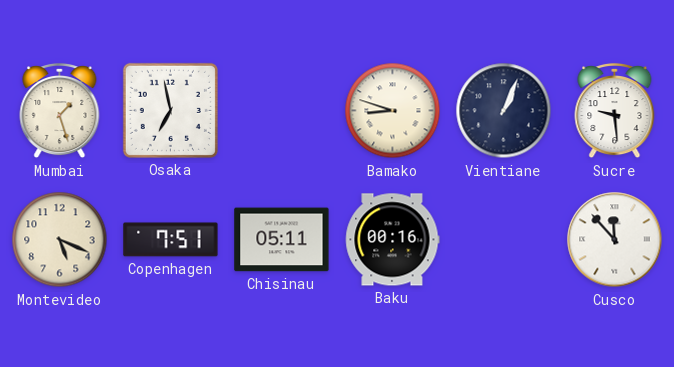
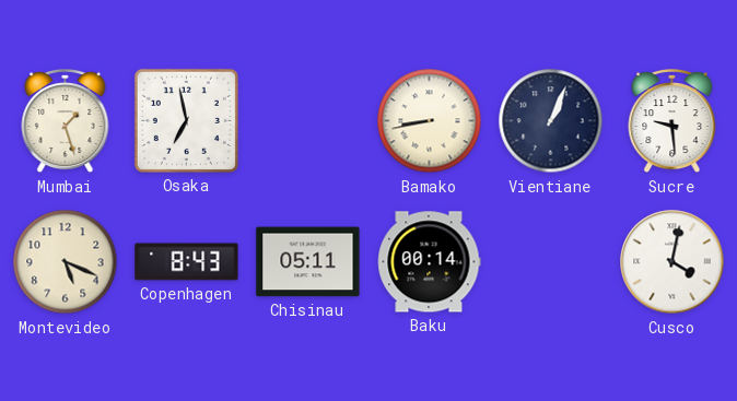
Bamako: 8:48 -> 8:43 (430, 121)
Copenhagen: 7:51 -> 8:43 (187, 262)
Baku: 00:16 -> 00:14 (429, 262)
Cusco: 11:53 -> 4:02 (672, 262)
